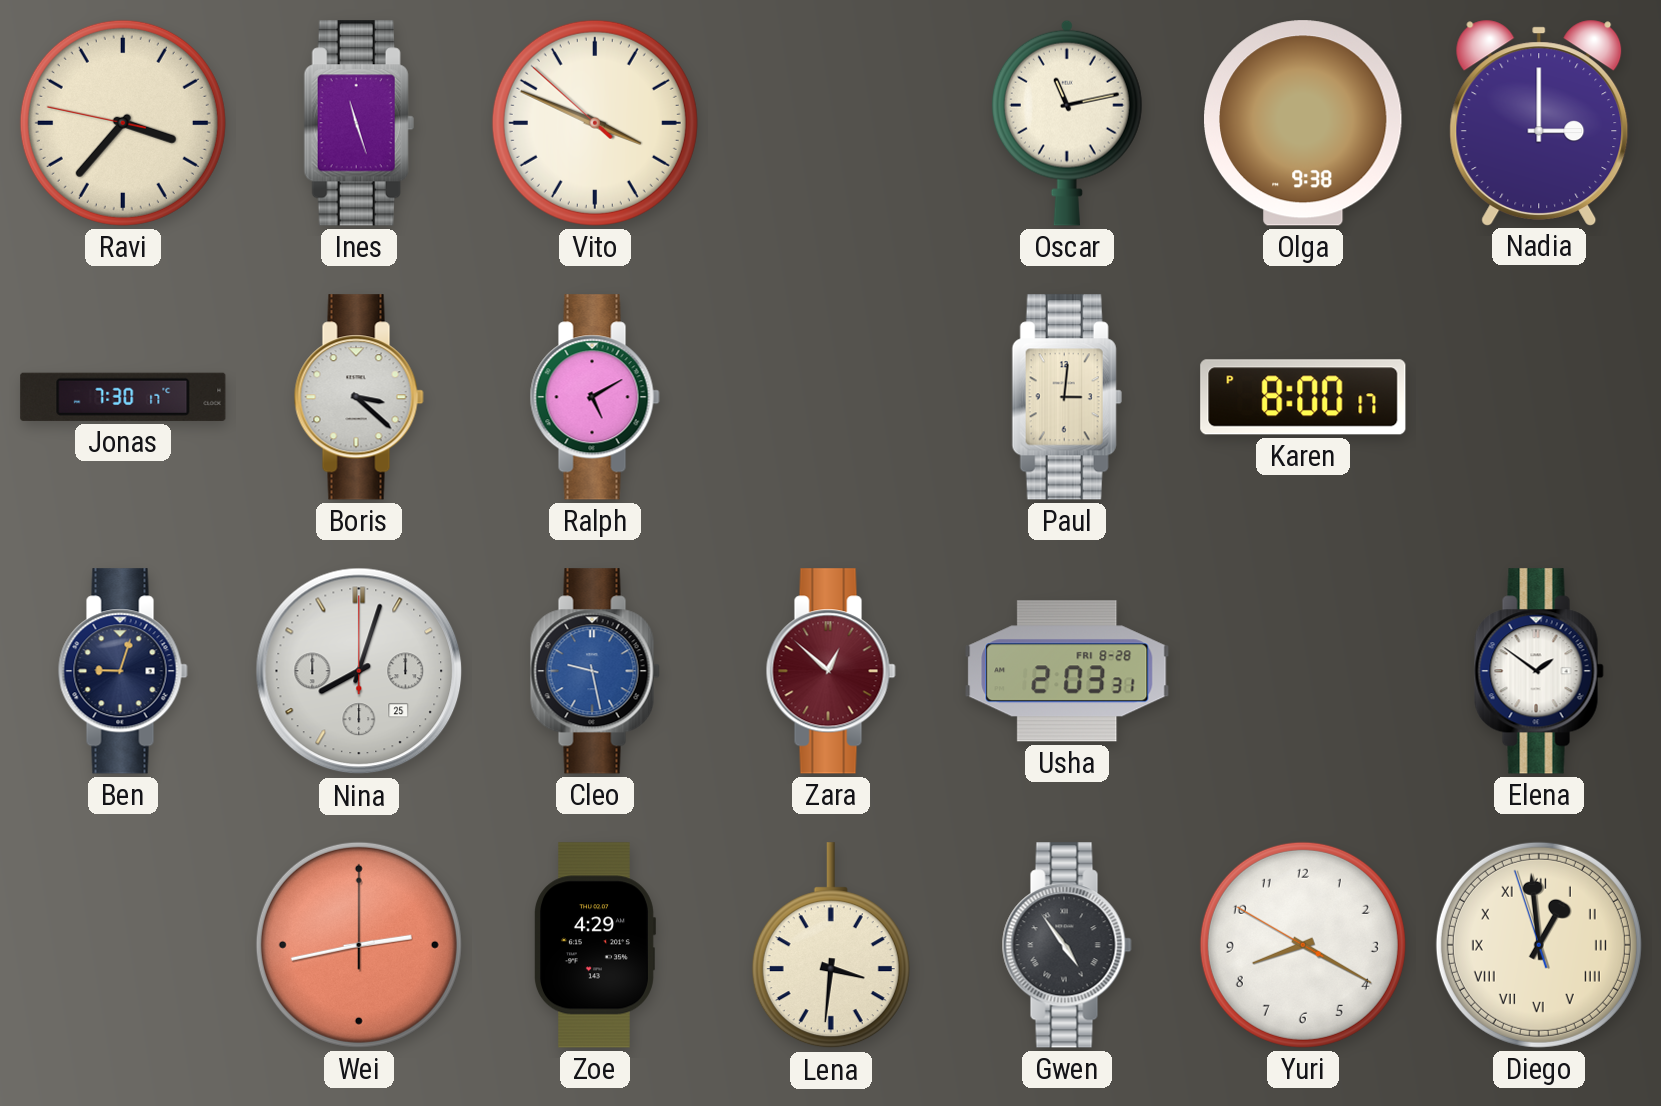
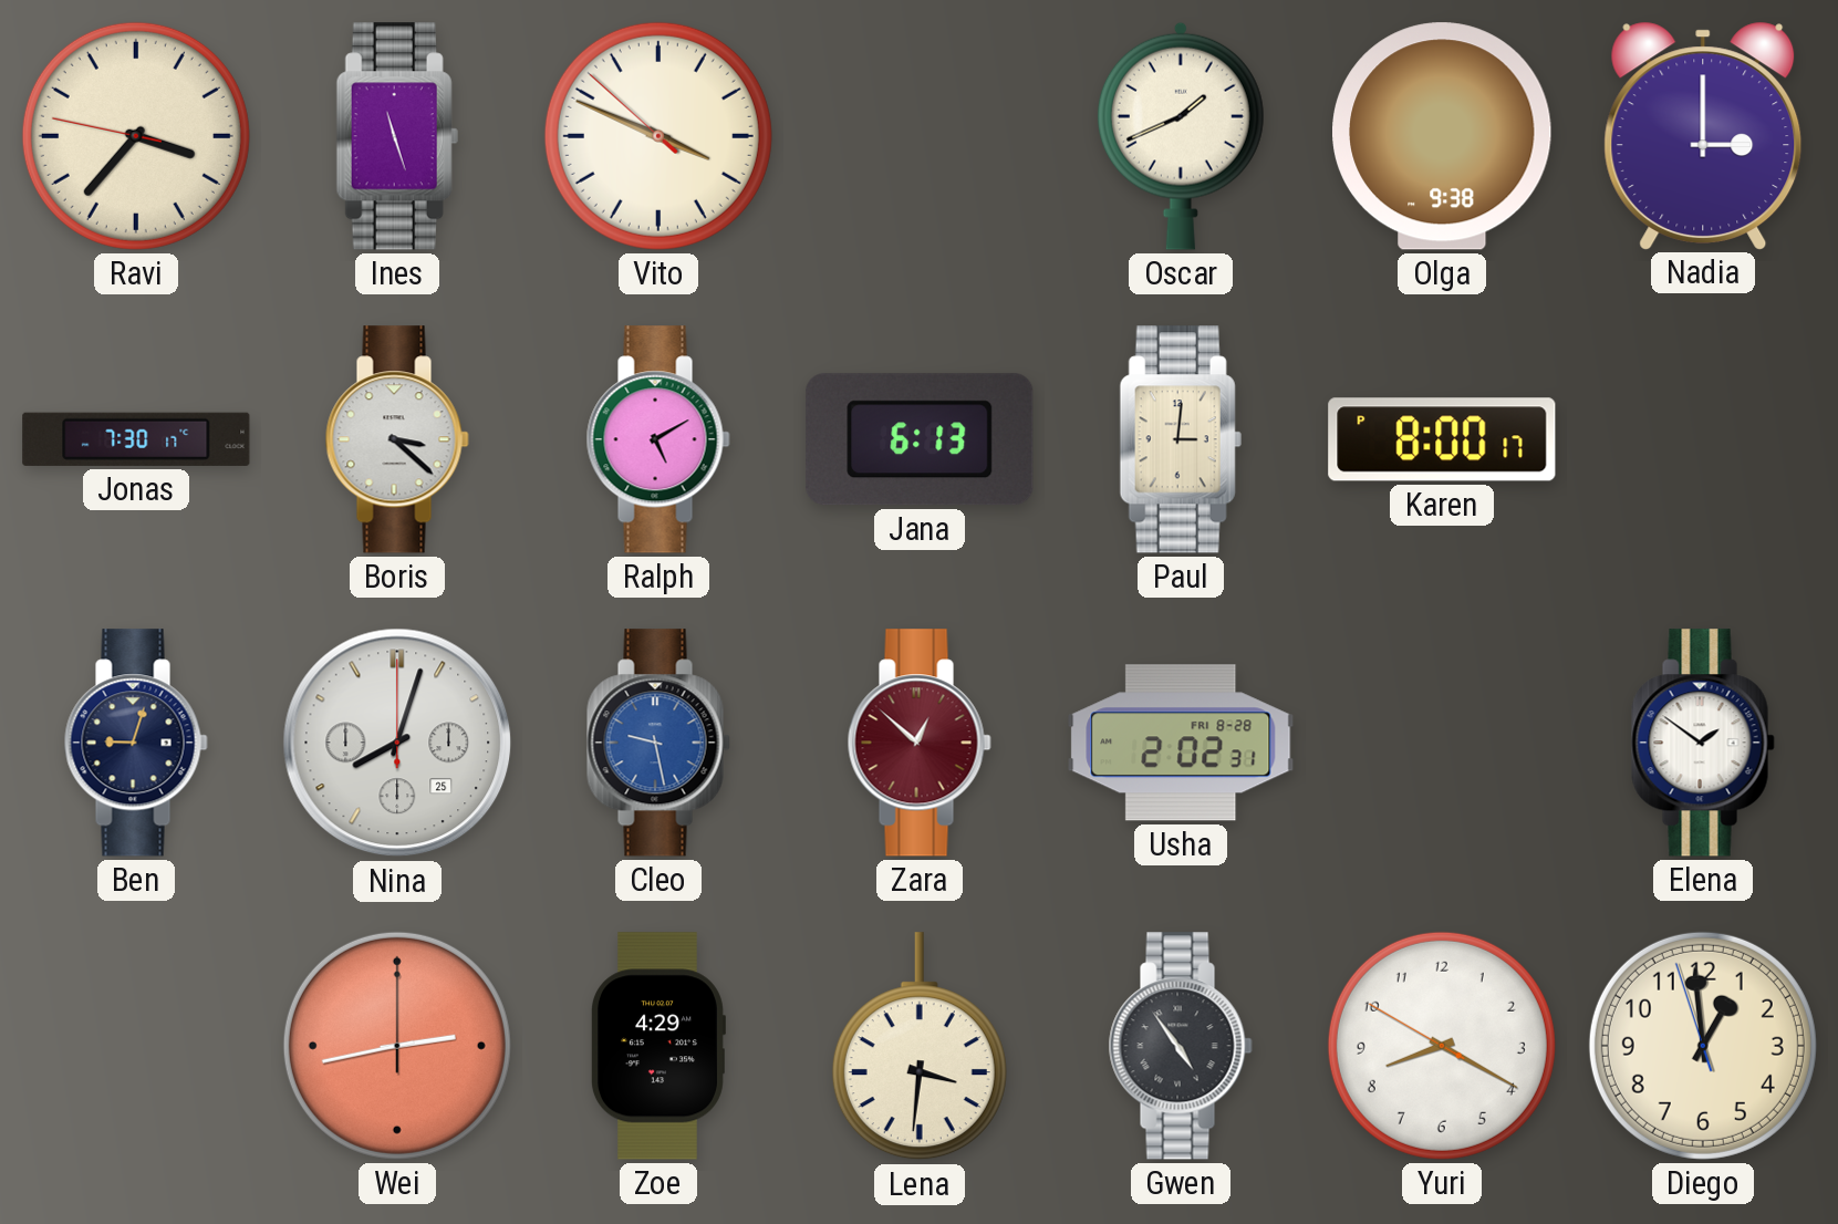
Oscar: 11:13 -> 1:41 (1181, 136)
Jana: none -> 6:13 (920, 439)
Usha: 2:03 -> 2:02 (1181, 743)
Diego numerals: Roman -> Arabic (1703, 1046)
